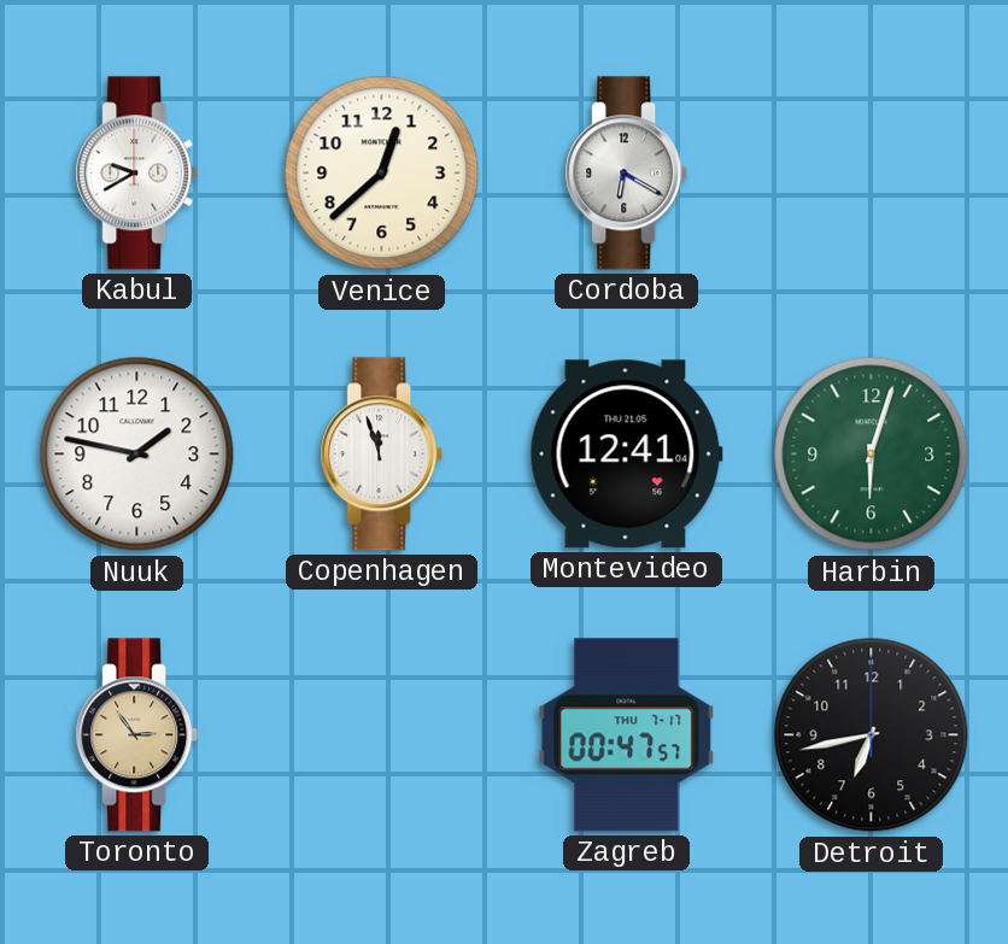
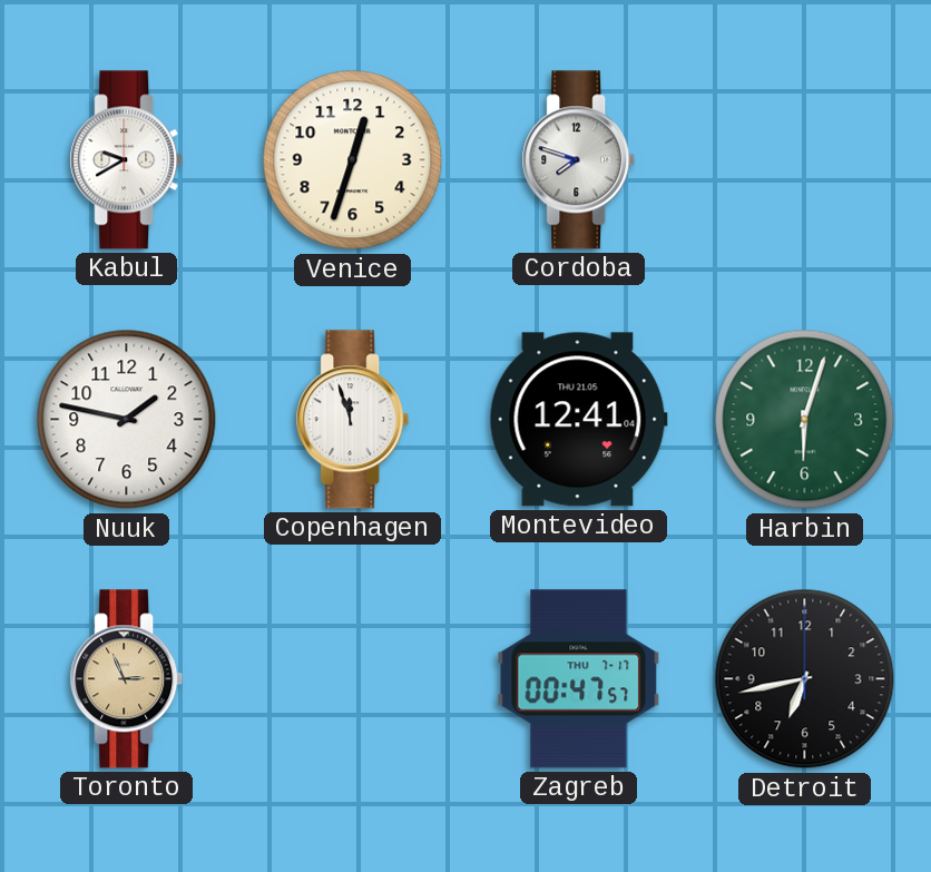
Venice: 12:38 -> 12:33 (353, 160)
Cordoba: 6:20 -> 7:48 (579, 160)
Toronto: 2:54 -> 2:56 (127, 679)
